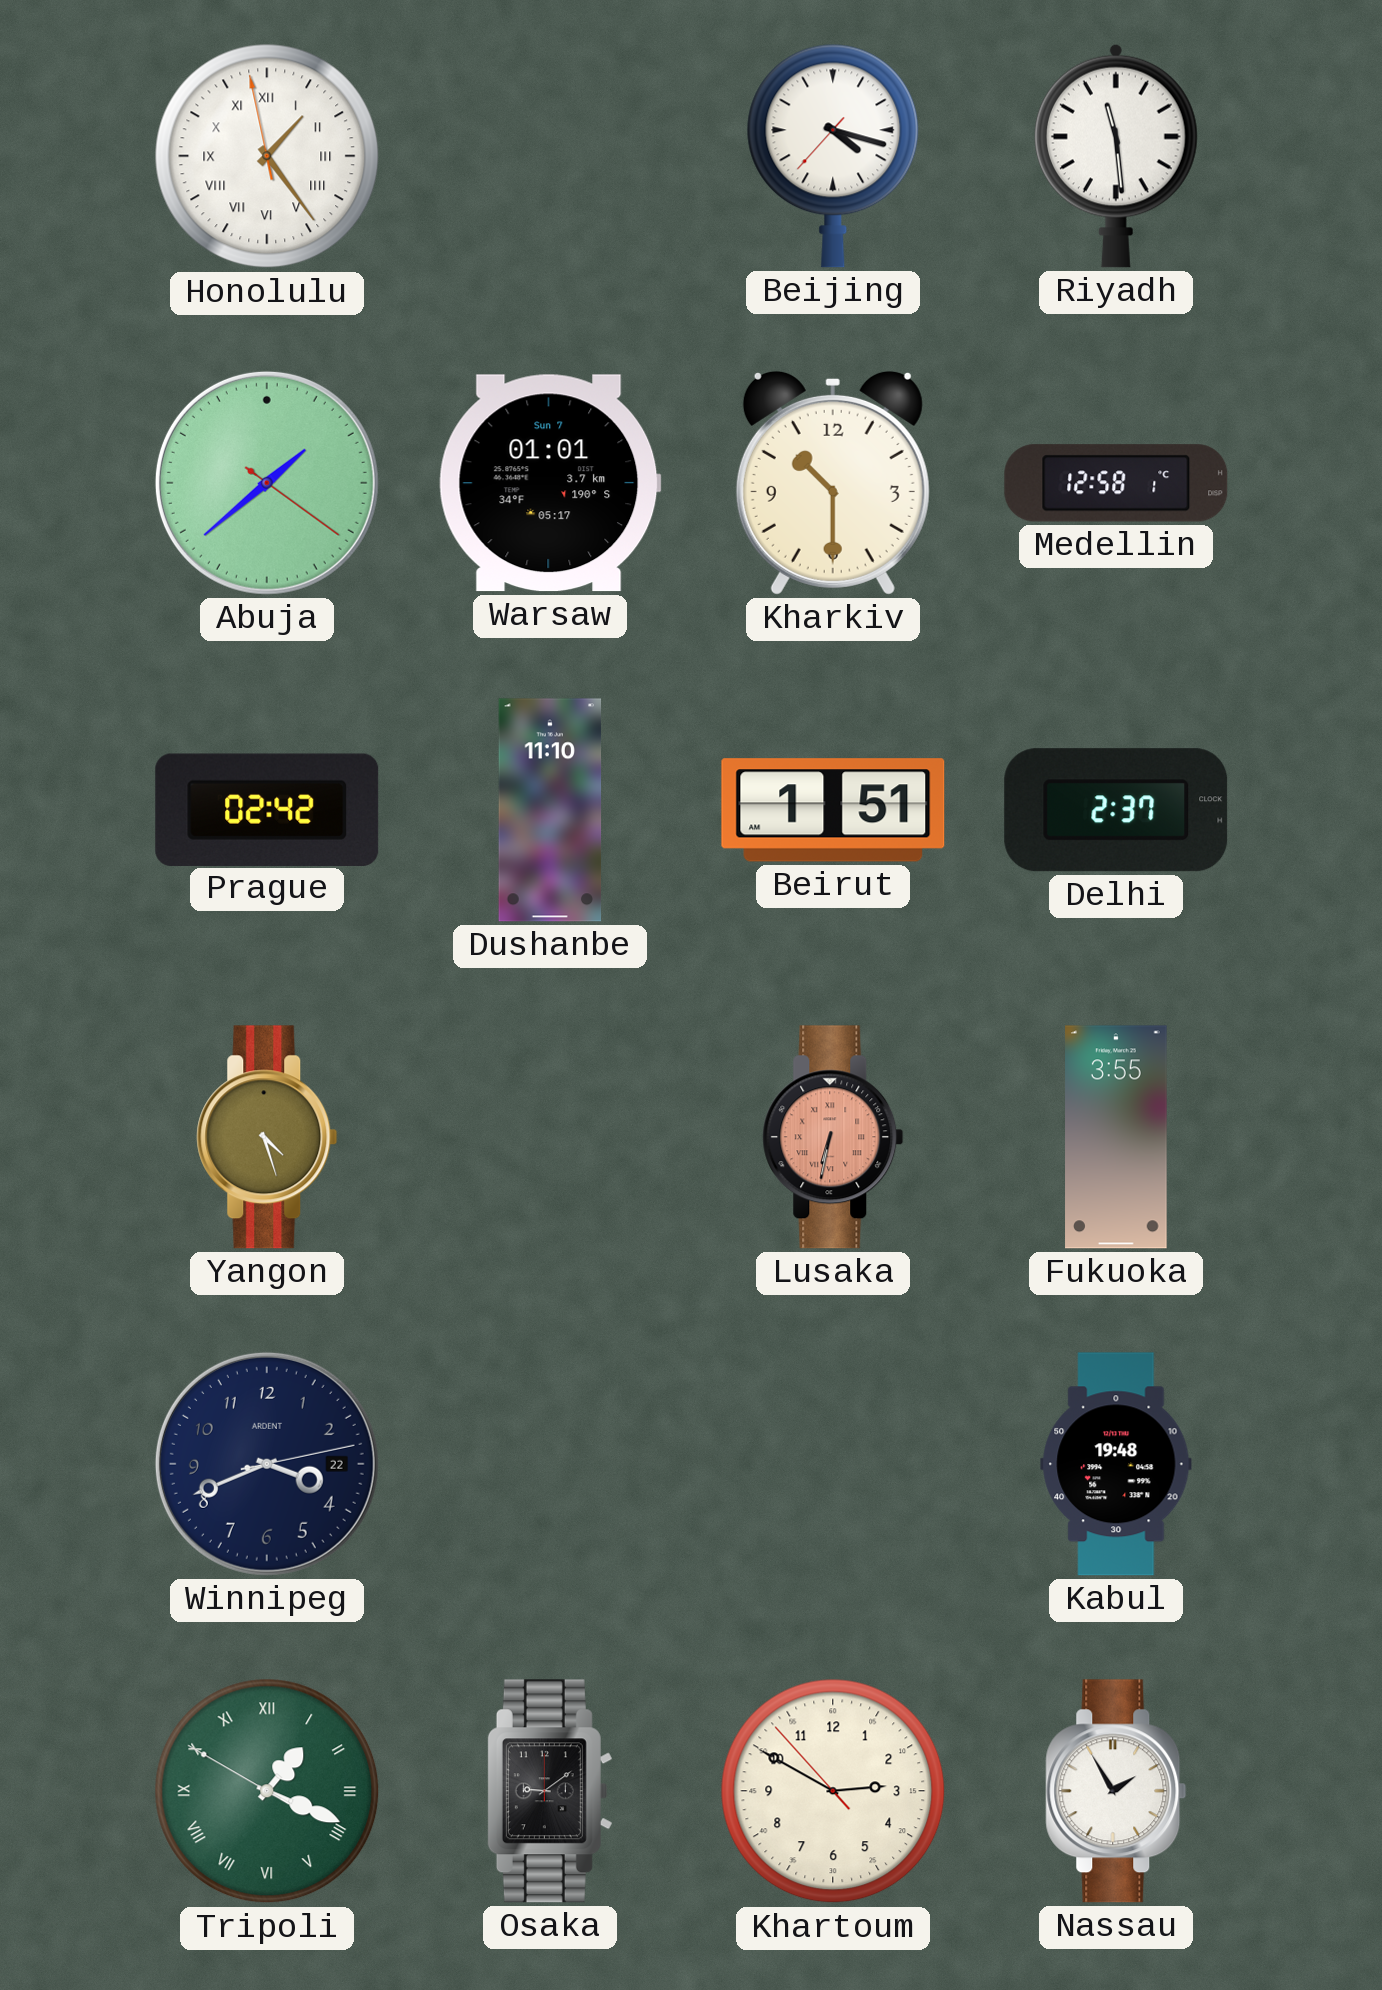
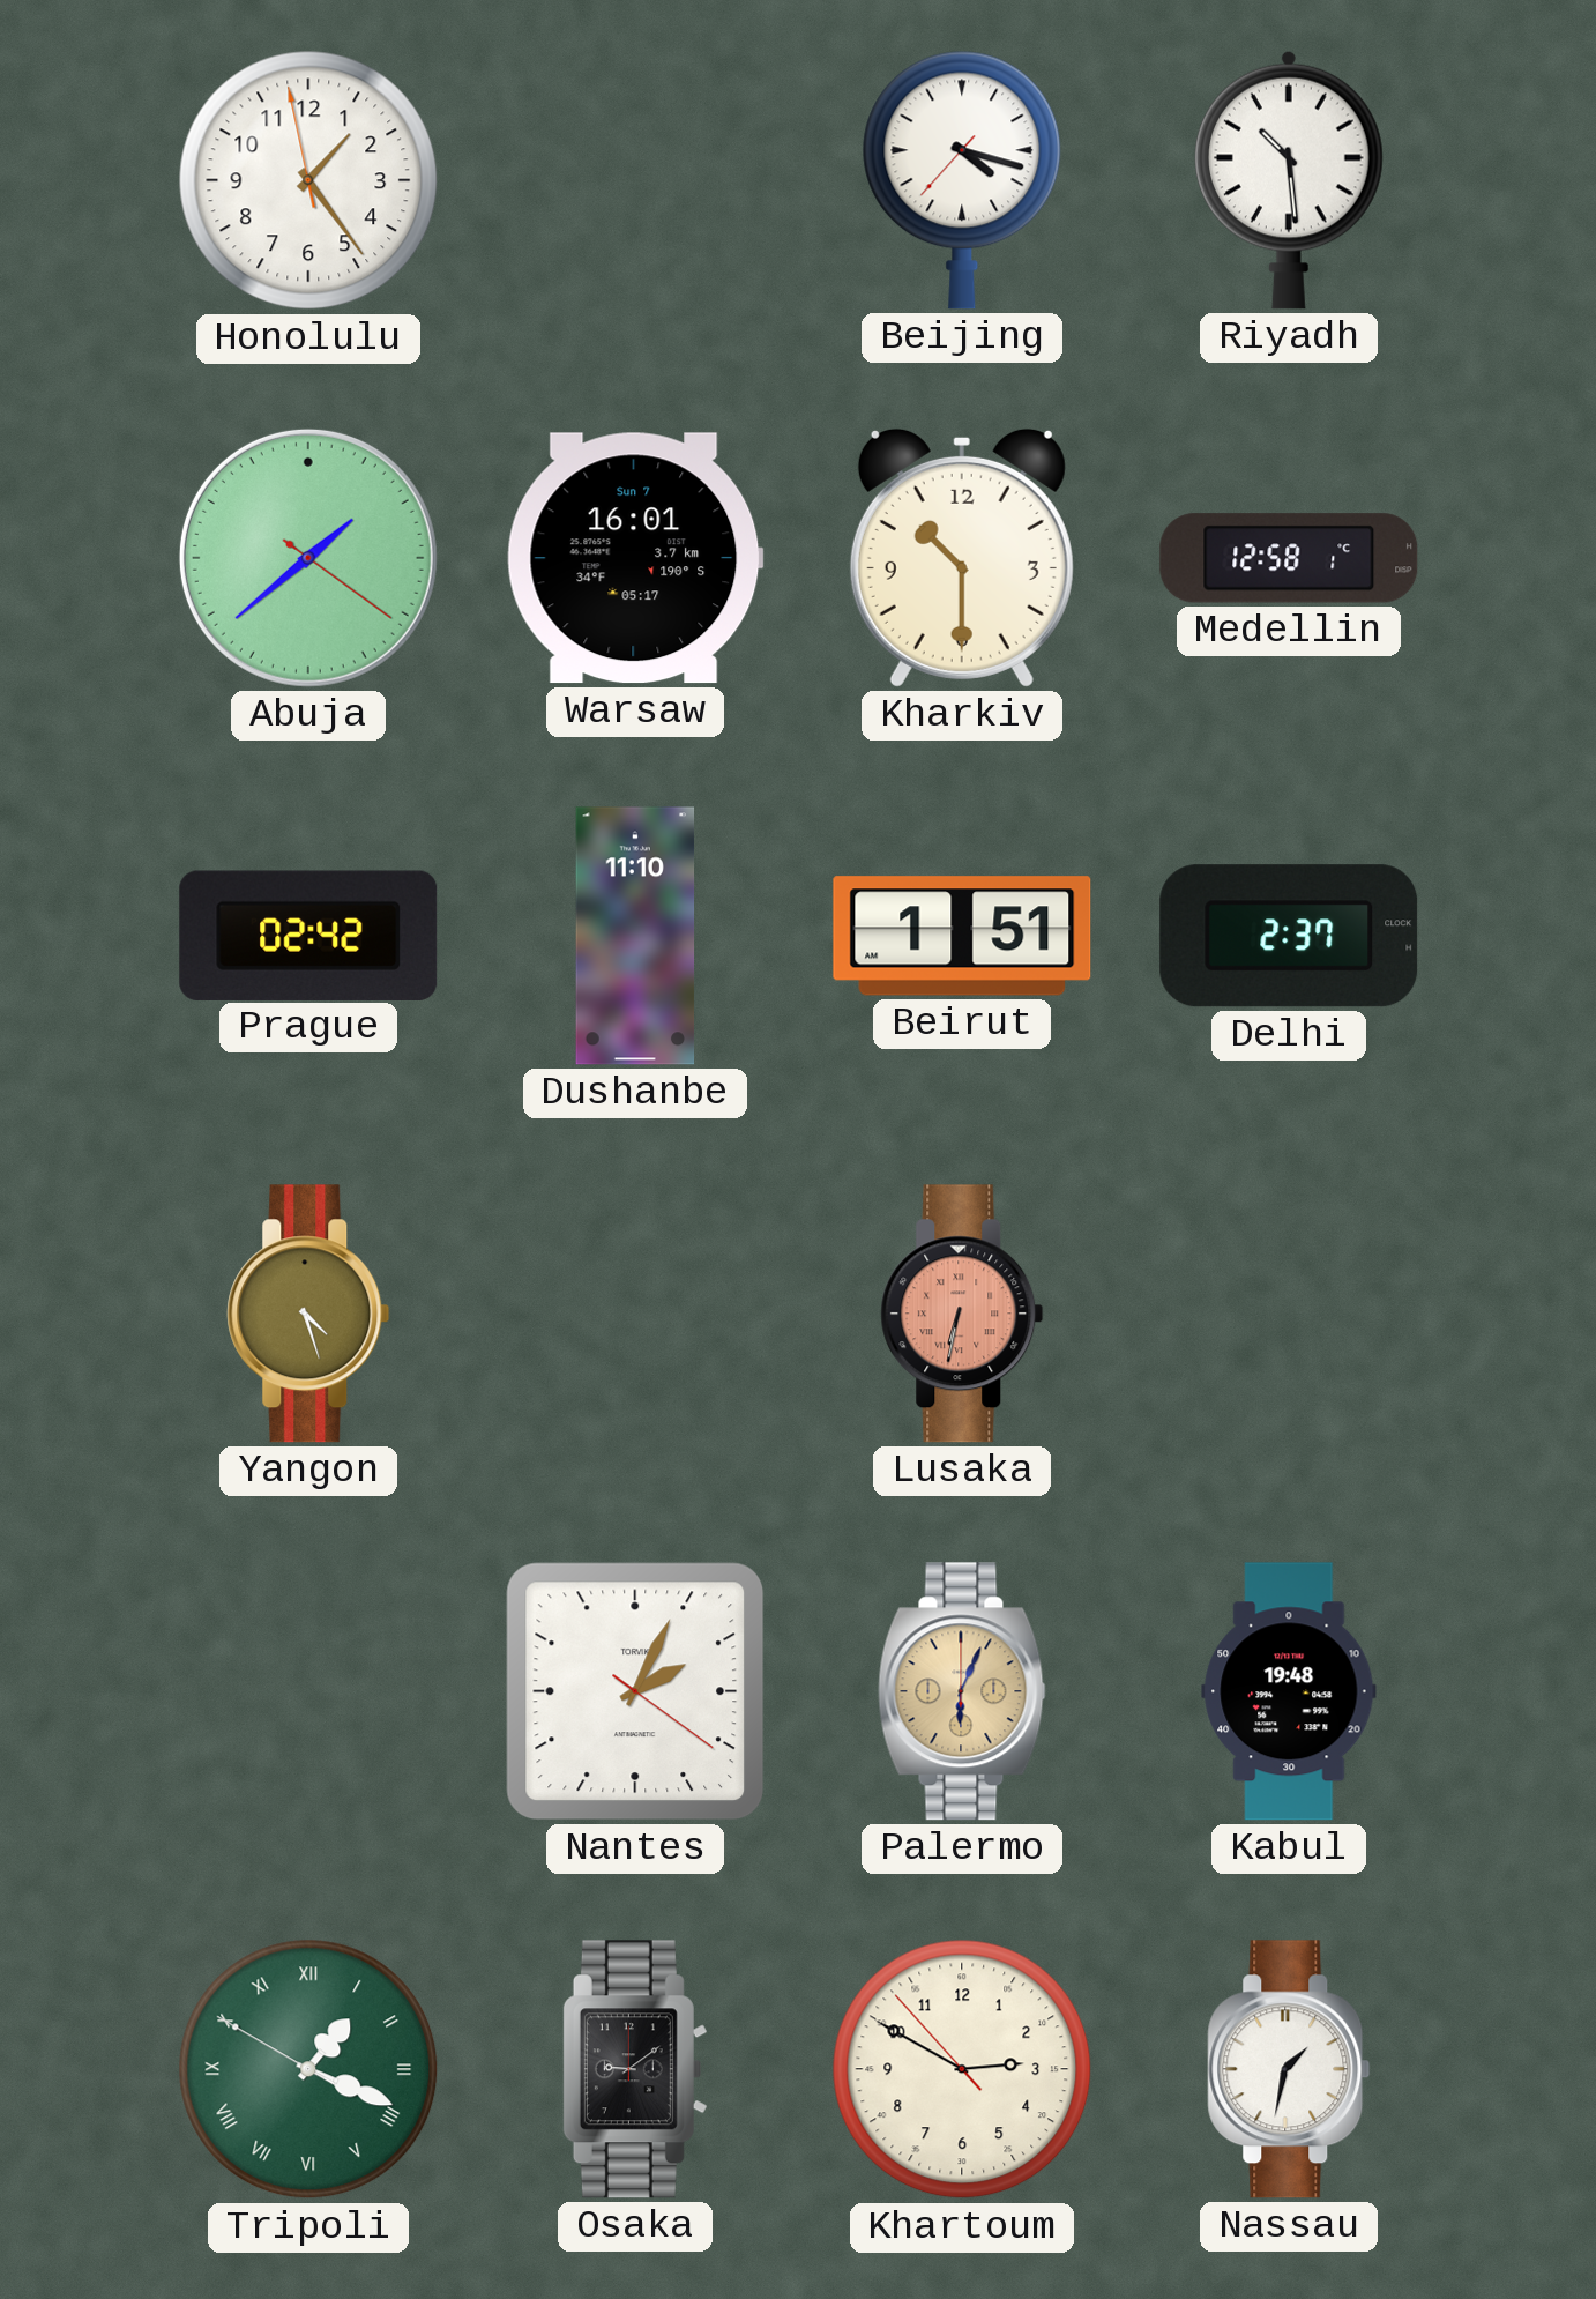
Honolulu numerals: Roman -> Arabic (308, 180)
Riyadh: 11:29 -> 10:29 (1289, 180)
Warsaw: 01:01 -> 16:01 (635, 558)
Fukuoka: 3:55 -> none (1116, 1137)
Winnipeg: 3:41 -> none (267, 1464)
Nantes: none -> 2:04 (635, 1691)
Palermo: none -> 6:04 (962, 1691)
Nassau: 1:55 -> 1:32 (1289, 2069)
